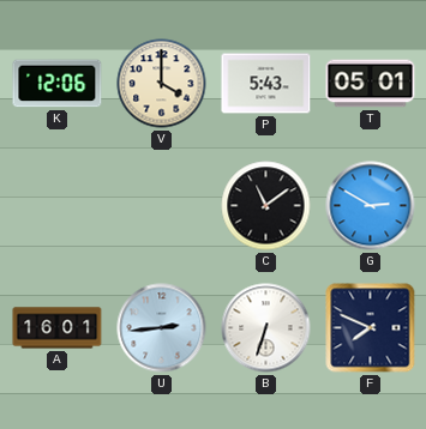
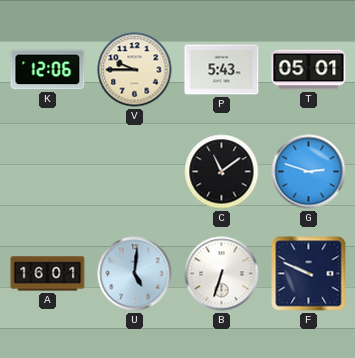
V: 4:00 -> 9:45 (135, 70)
G: 2:50 -> 2:48 (309, 172)
U: 2:44 -> 5:01 (135, 274)
F: 7:49 -> 9:49 (309, 274)
